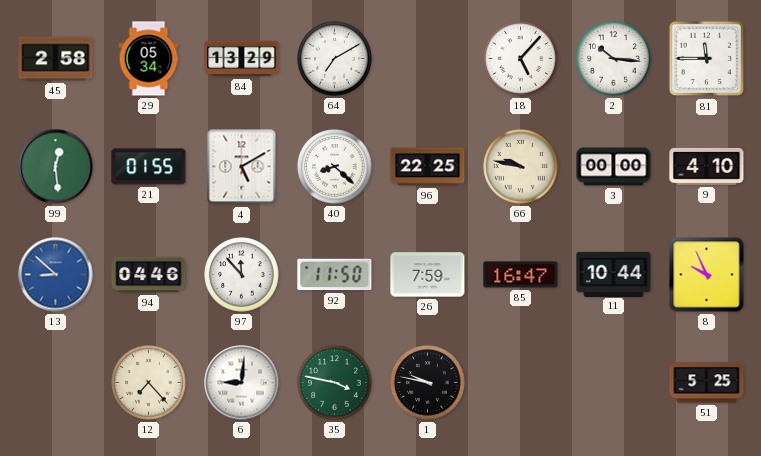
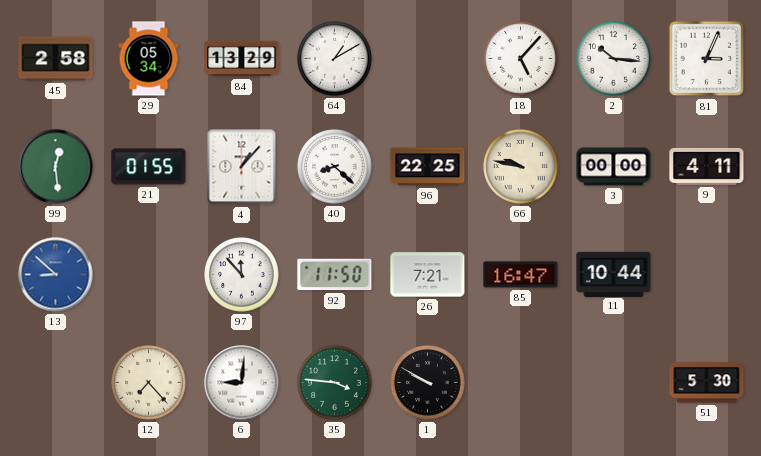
64: 7:10 -> 1:10 (335, 59)
81: 11:45 -> 3:04 (707, 59)
4: 5:10 -> 1:07 (242, 167)
9: 4:10 -> 4:11 (707, 166)
94: 04:46 -> none (149, 275)
26: 7:59 -> 7:21 (428, 275)
8: 9:56 -> none (707, 275)
35: 3:47 -> 3:46 (335, 383)
1: 9:47 -> 9:50 (428, 383)
51: 5:25 -> 5:30 (707, 383)
